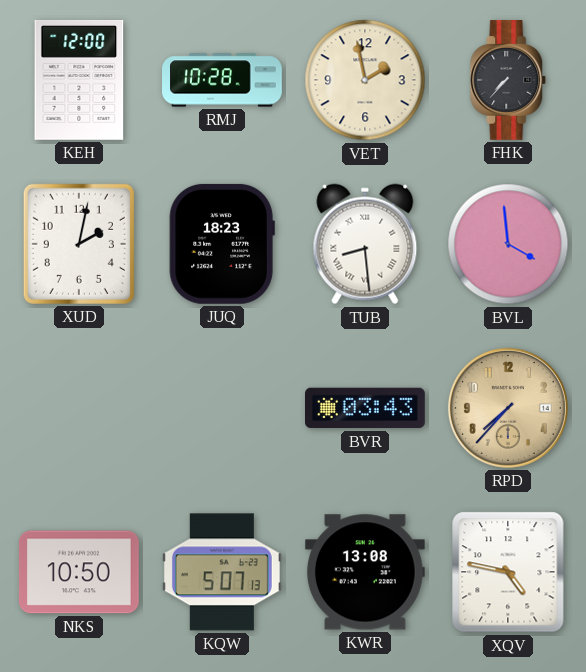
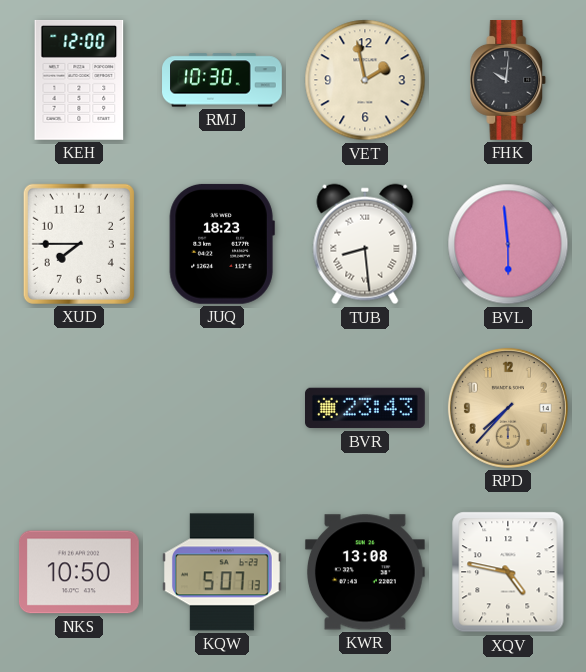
RMJ: 10:28 -> 10:30 (223, 80)
FHK: 7:37 -> 10:01 (508, 81)
XUD: 2:02 -> 7:45 (79, 244)
BVL: 3:59 -> 5:59 (508, 244)
BVR: 03:43 -> 23:43 (366, 408)
